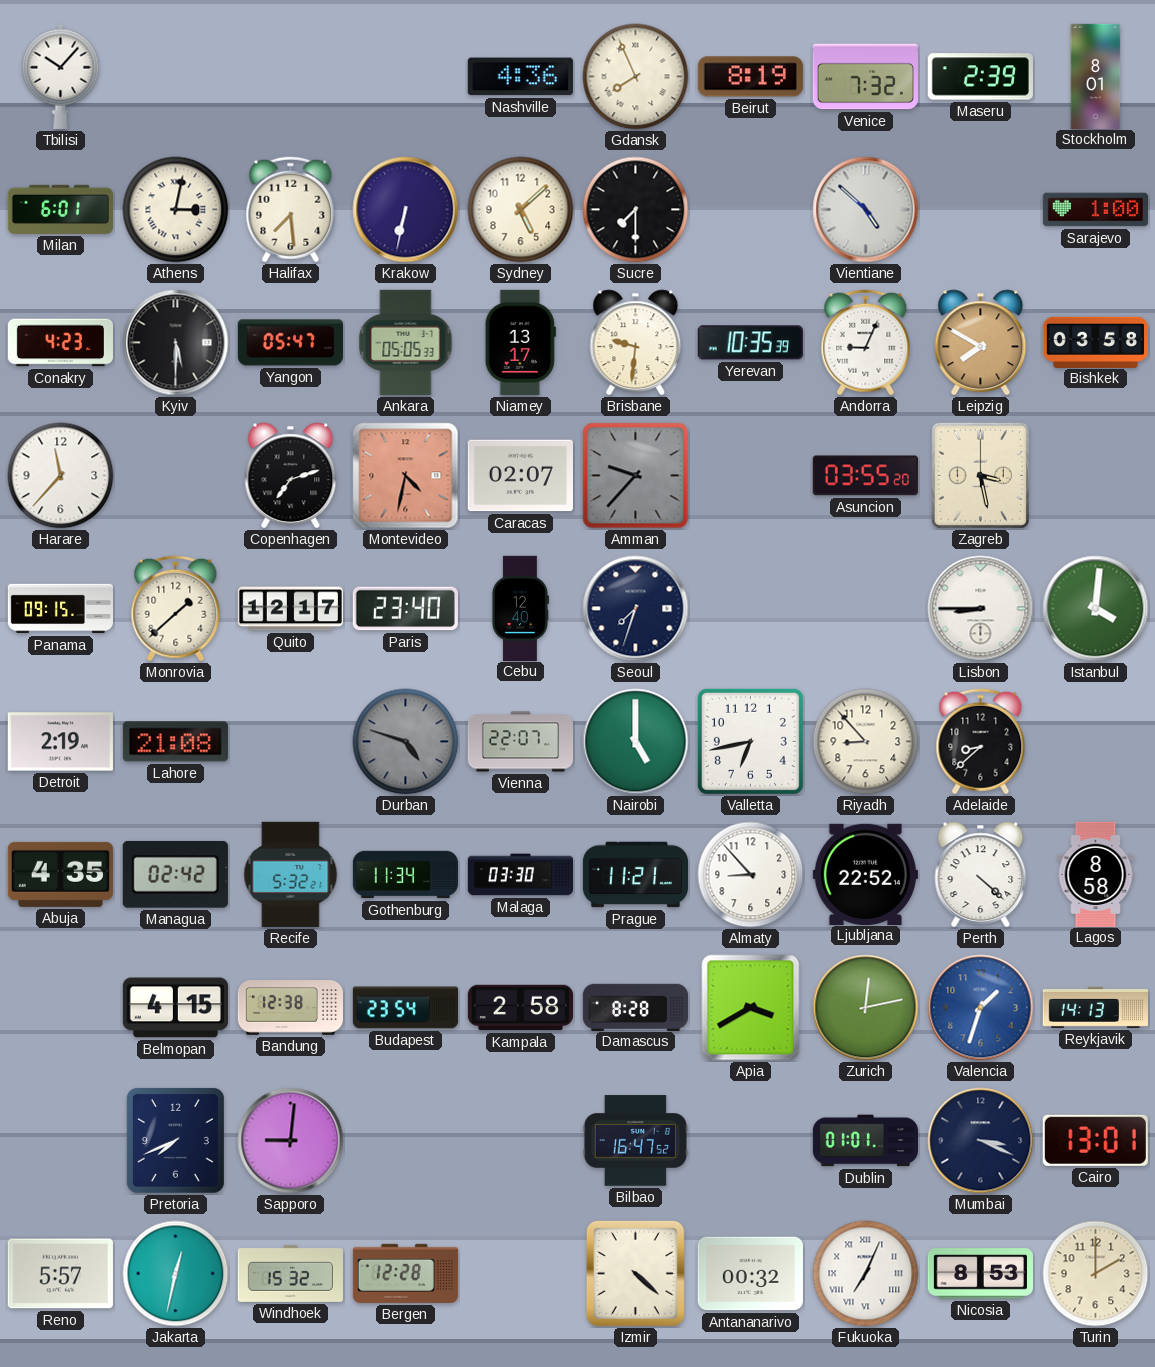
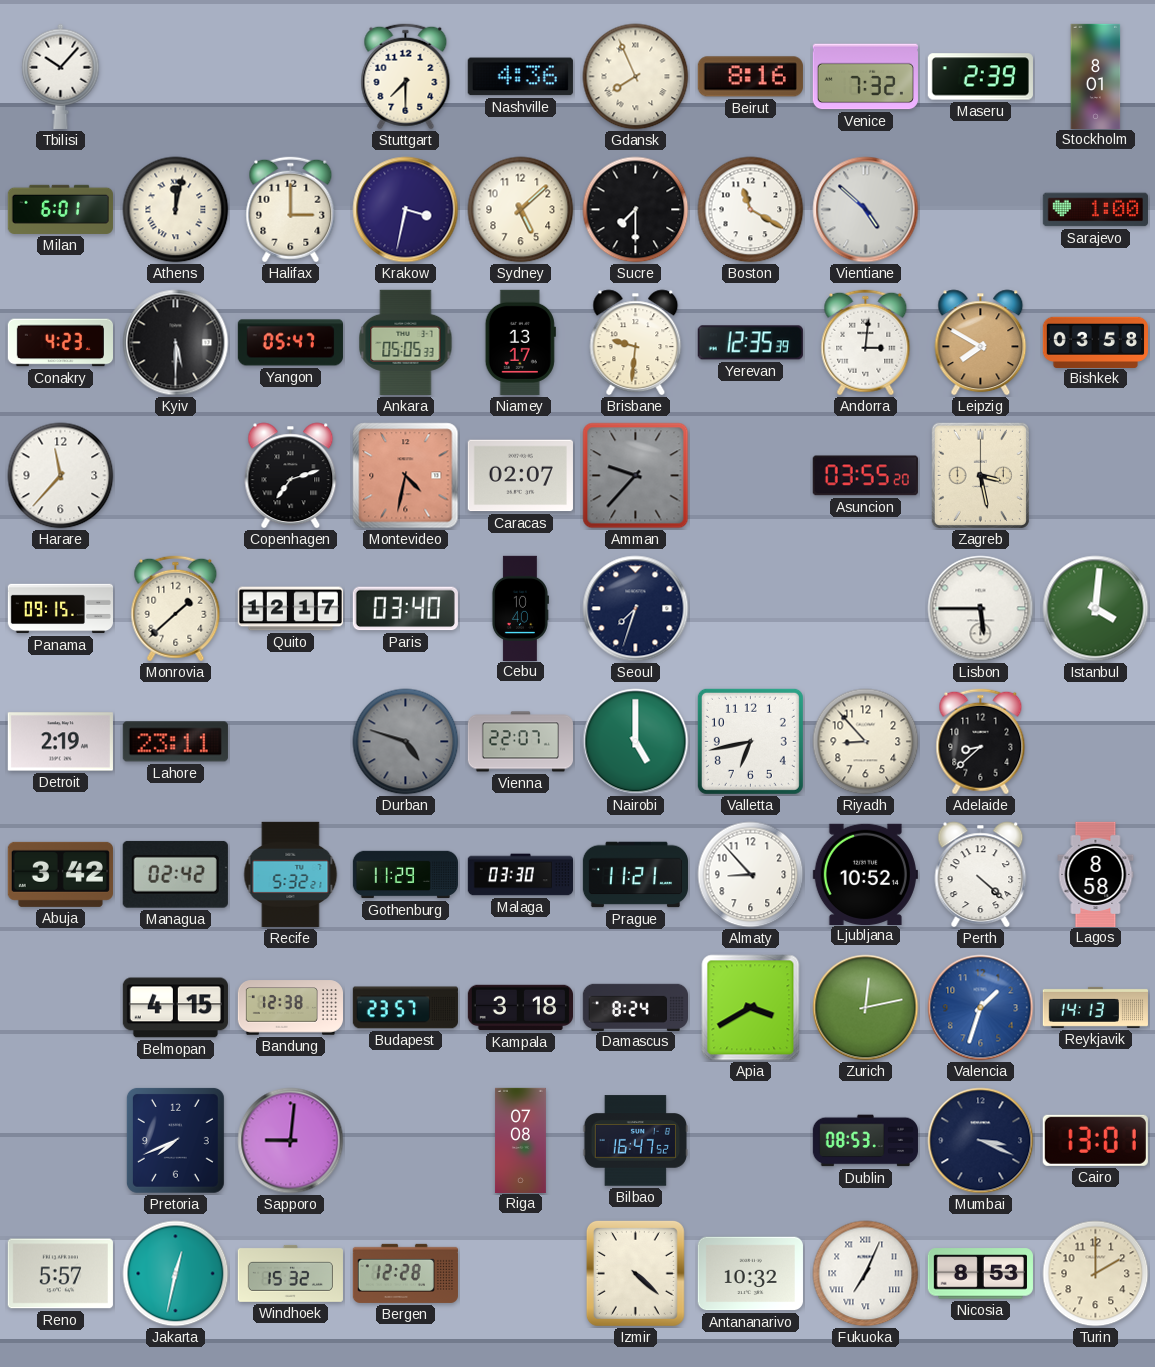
Stuttgart: none -> 7:30 (406, 77)
Beirut: 8:19 -> 8:16 (750, 77)
Athens: 3:02 -> 12:02 (176, 210)
Halifax: 7:29 -> 3:00 (291, 210)
Krakow: 6:32 -> 3:32 (406, 210)
Boston: none -> 11:20 (751, 210)
Yerevan: 10:35 -> 12:35 (750, 343)
Andorra: 9:04 -> 3:01 (866, 343)
Paris: 23:40 -> 03:40 (405, 609)
Cebu: 12:40 -> 10:40 (520, 608)
Lisbon: 8:45 -> 5:45 (981, 609)
Lahore: 21:08 -> 23:11 (175, 742)
Abuja: 4:35 -> 3:42 (60, 874)
Gothenburg: 11:34 -> 11:29 (405, 875)
Ljubljana: 22:52 -> 10:52 (865, 874)
Budapest: 23:54 -> 23:57 (405, 1008)
Kampala: 2:58 -> 3:18 (520, 1008)
Damascus: 8:28 -> 8:24 (635, 1007)
Riga: none -> 07:08 (520, 1140)
Dublin: 01:01 -> 08:53 (865, 1141)
Antananarivo: 00:32 -> 10:32 (750, 1274)
